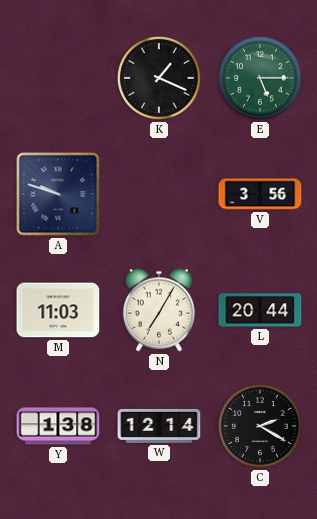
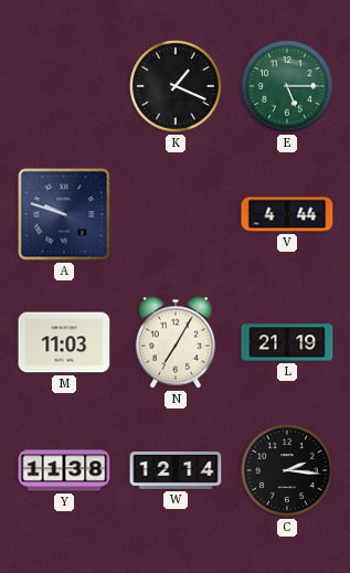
V: 3:56 -> 4:44 (287, 214)
L: 20:44 -> 21:19 (287, 342)
Y: 1:38 -> 11:38 (64, 470)
C: 2:20 -> 2:16 (288, 471)
